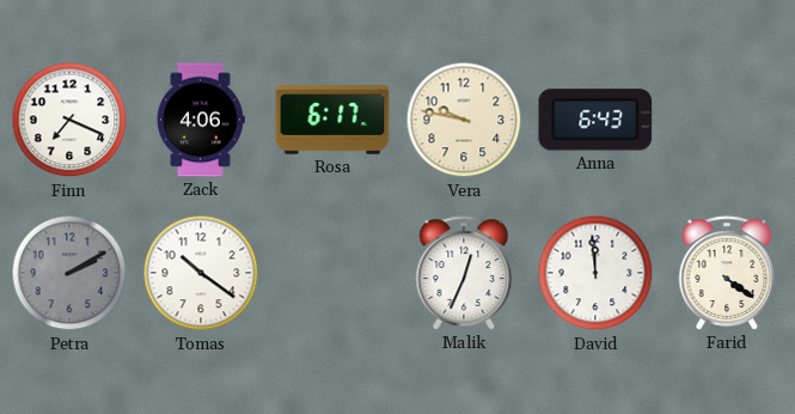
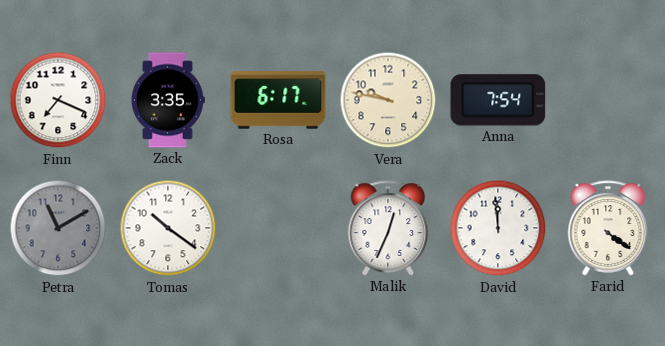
Zack: 4:06 -> 3:35 (168, 100)
Anna: 6:43 -> 7:54 (498, 100)
Petra: 2:10 -> 11:10 (58, 228)
